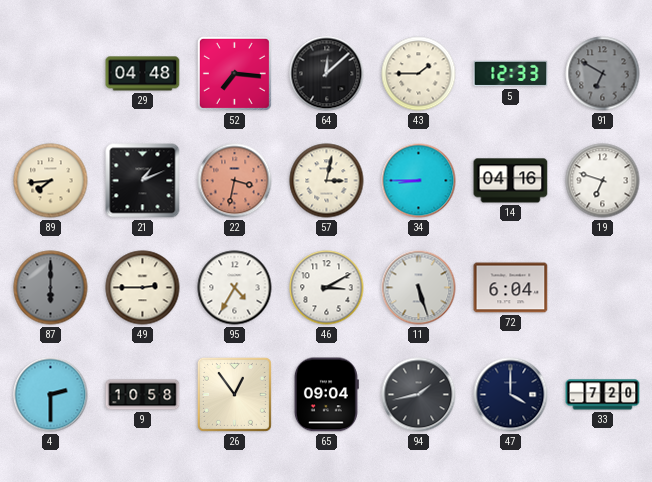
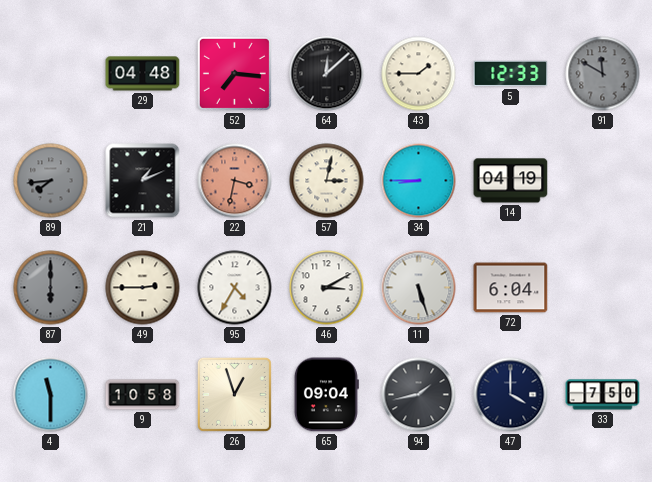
91: 6:50 -> 11:50 (603, 74)
89 dial: cream -> grey (51, 181)
14: 04:16 -> 04:19 (511, 181)
19: 6:48 -> none (603, 181)
4: 2:30 -> 11:30 (51, 395)
26: 12:54 -> 12:57 (234, 394)
33: 7:20 -> 7:50 (603, 395)
